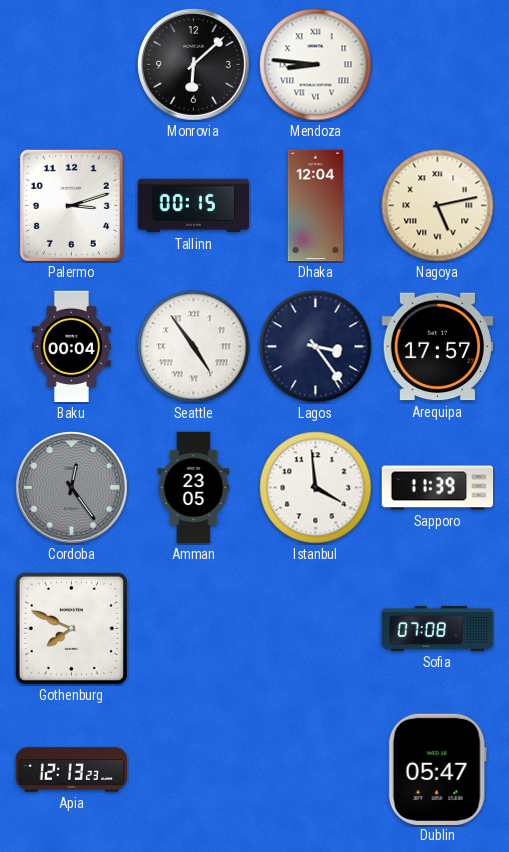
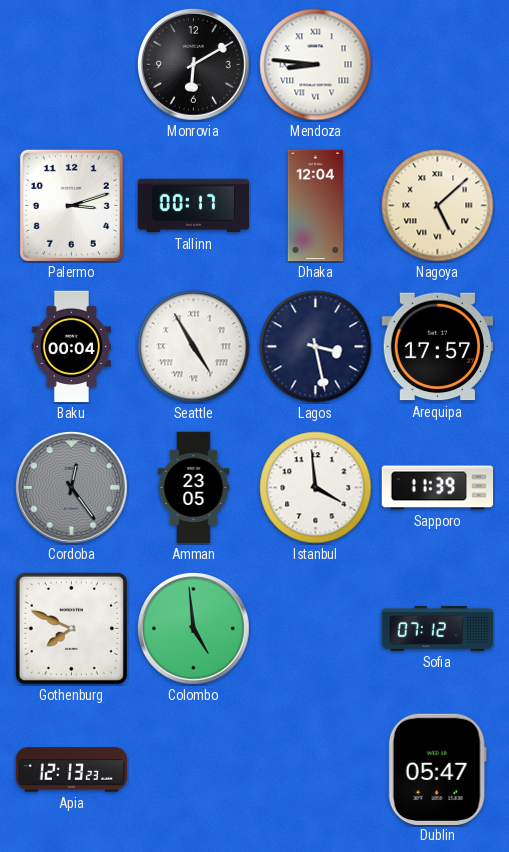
Monrovia: 6:08 -> 6:10 (194, 65)
Tallinn: 00:15 -> 00:17 (194, 206)
Nagoya: 5:13 -> 5:08 (438, 206)
Seattle: 4:54 -> 4:55 (194, 347)
Lagos: 3:24 -> 3:28 (316, 347)
Colombo: none -> 4:59 (194, 629)
Sofia: 07:08 -> 07:12 (438, 628)
